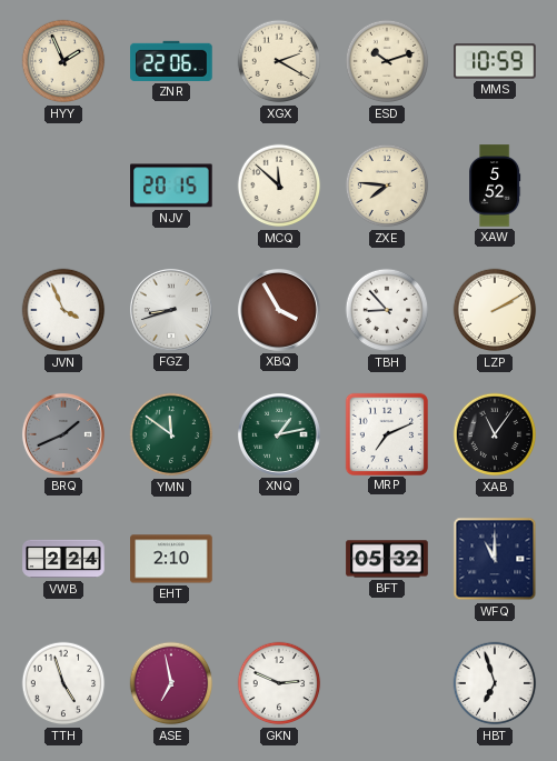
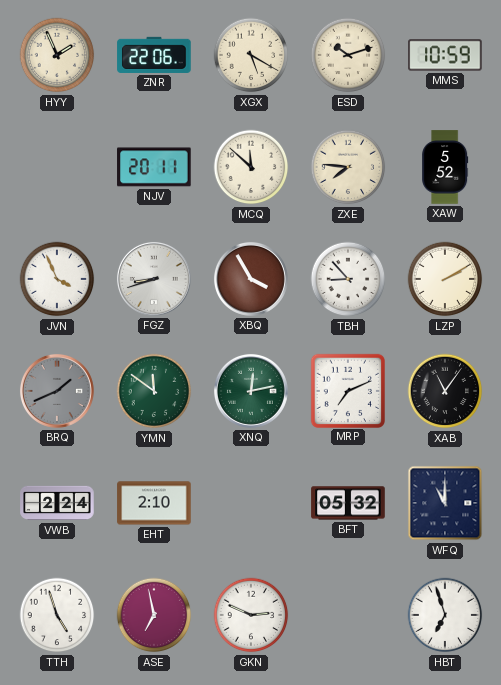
XGX: 2:20 -> 5:20 (251, 55)
NJV: 20:15 -> 20:11 (154, 167)
XNQ: 1:13 -> 12:13 (251, 391)
